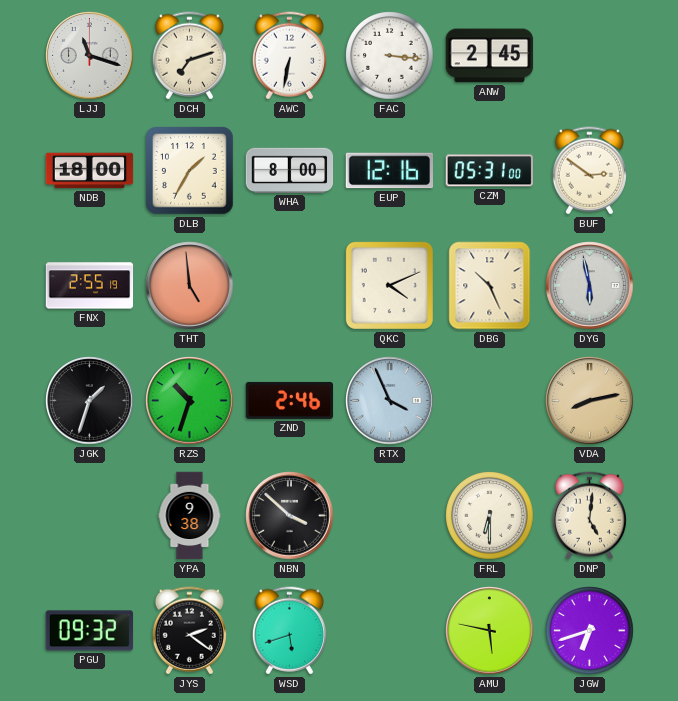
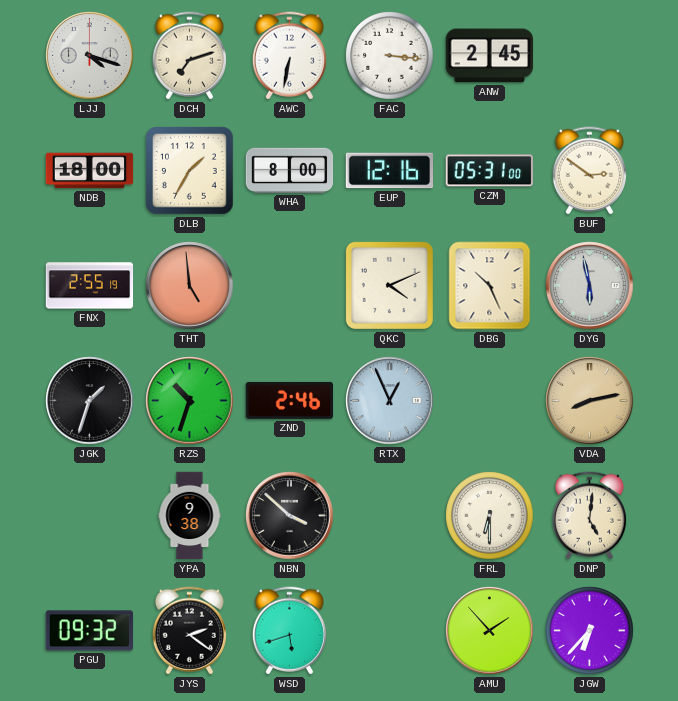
LJJ: 11:18 -> 4:18 (90, 56)
RTX: 3:56 -> 12:56 (390, 401)
AMU: 5:47 -> 1:53 (490, 631)
JGW: 6:42 -> 6:37 (590, 631)
